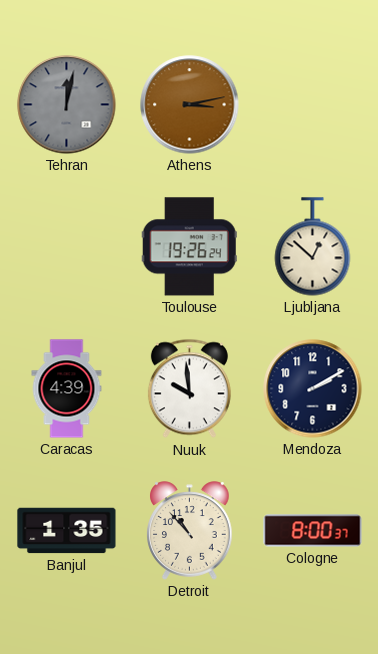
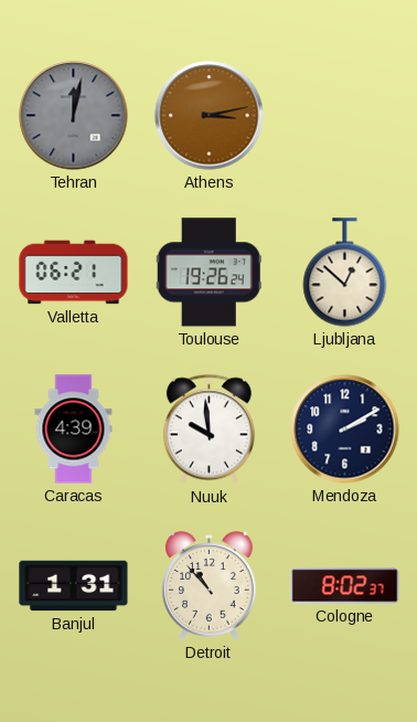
Valletta: none -> 06:21 (74, 273)
Banjul: 1:35 -> 1:31 (74, 586)
Cologne: 8:00 -> 8:02 (345, 586)
